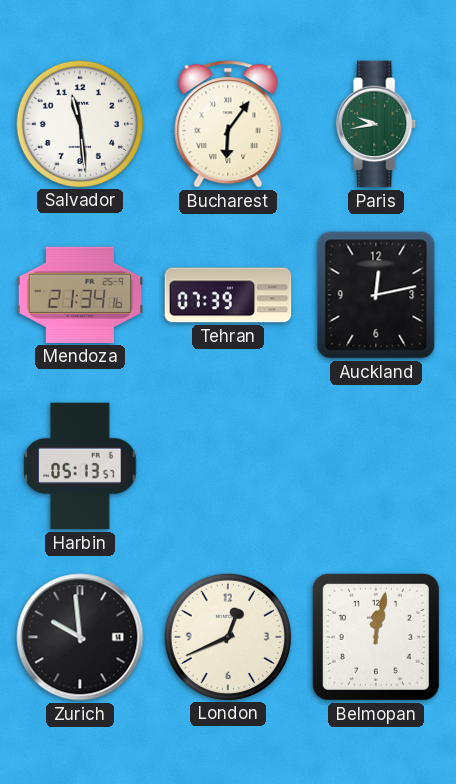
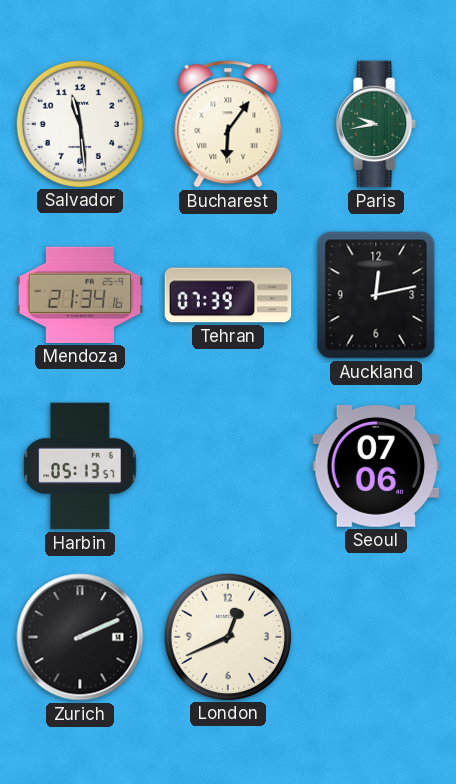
Seoul: none -> 07:06 (376, 467)
Zurich: 9:59 -> 2:11 (80, 637)
Belmopan: 12:02 -> none (376, 637)
